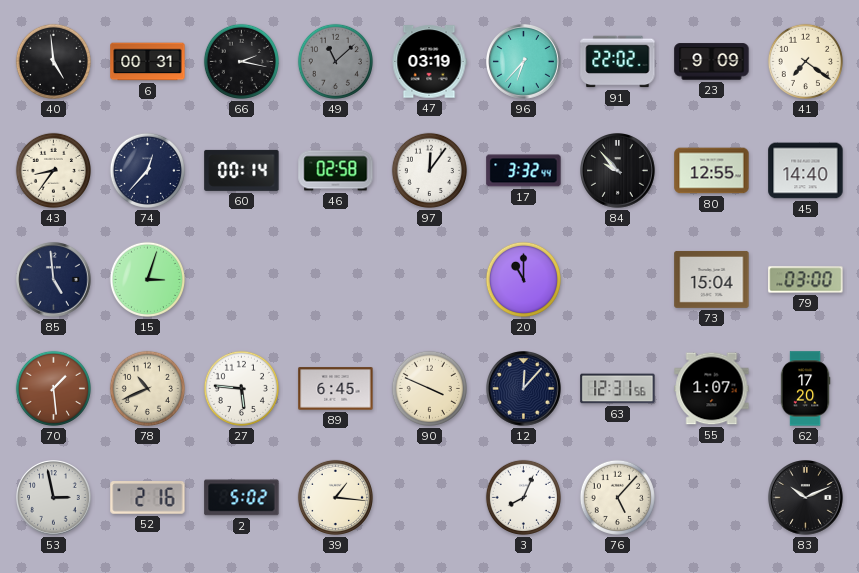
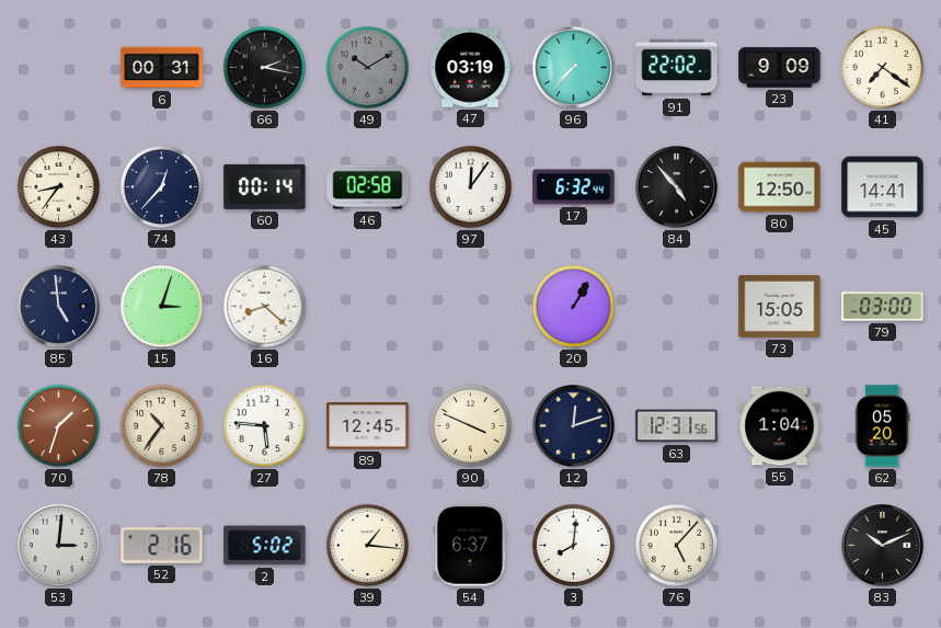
40: 4:59 -> none (53, 61)
49: 11:08 -> 10:10 (367, 67)
96: 6:37 -> 7:37 (574, 68)
17: 3:32 -> 6:32 (574, 187)
84: 9:53 -> 4:53 (677, 187)
80: 12:55 -> 12:50 (780, 187)
45: 14:40 -> 14:41 (883, 187)
16: none -> 8:22 (264, 306)
20: 11:00 -> 1:05 (573, 306)
73: 15:04 -> 15:05 (780, 306)
70: 1:29 -> 1:33 (58, 425)
78: 10:41 -> 10:36 (161, 425)
89: 6:45 -> 12:45 (368, 426)
12: 12:07 -> 12:12 (574, 426)
55: 1:07 -> 1:04 (780, 426)
62: 17:20 -> 05:20 (882, 426)
53: 2:58 -> 3:01 (59, 546)
54: none -> 6:37 (471, 546)
3: 8:04 -> 8:01 (573, 545)
